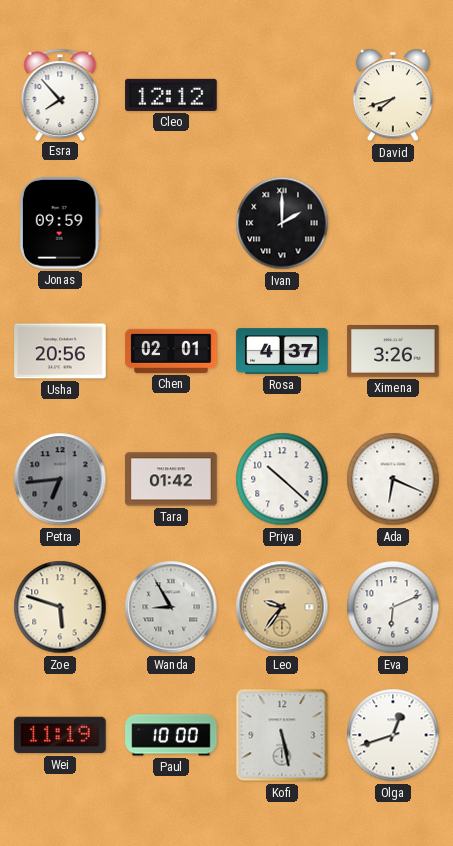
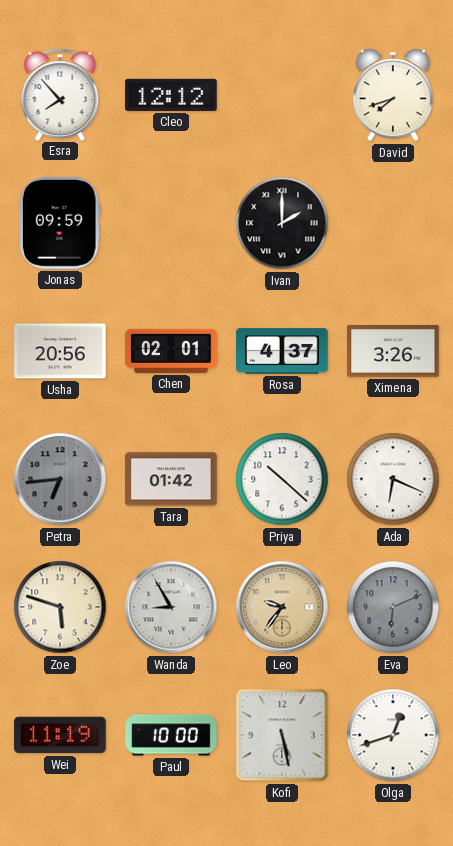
Eva dial: white -> grey (393, 607)
